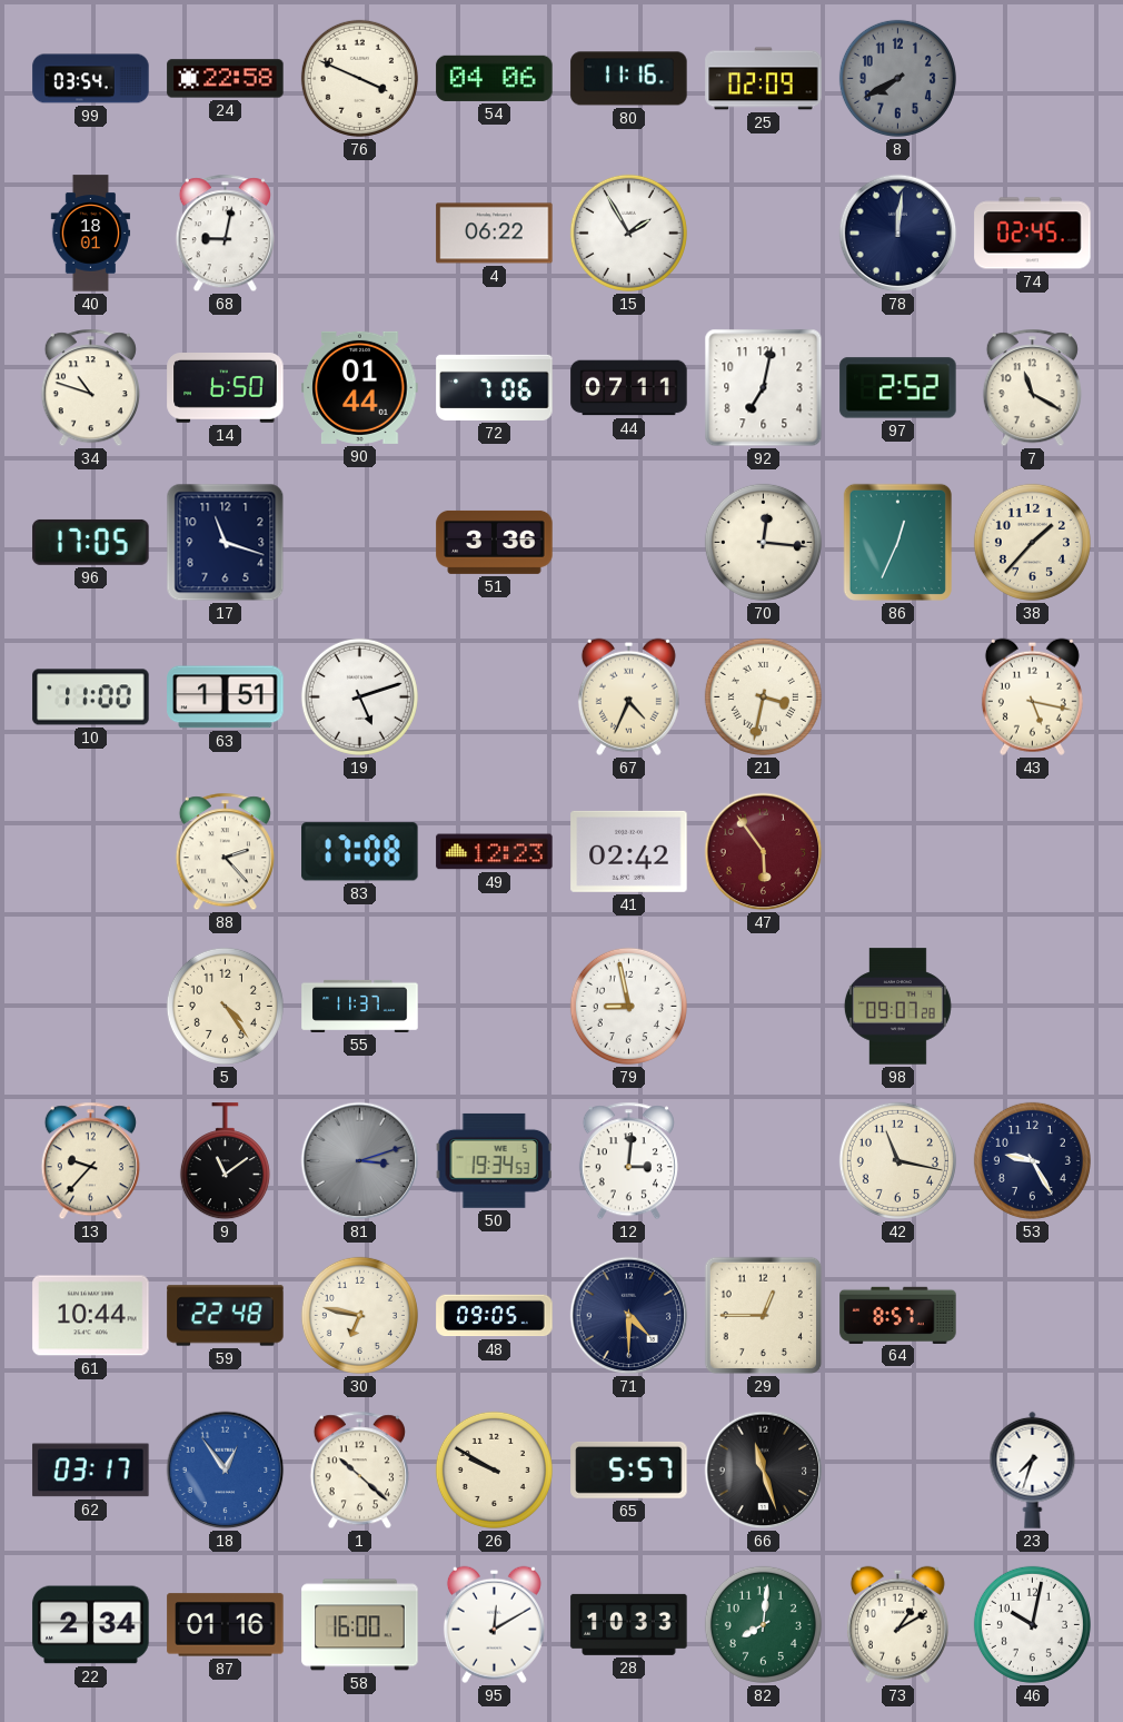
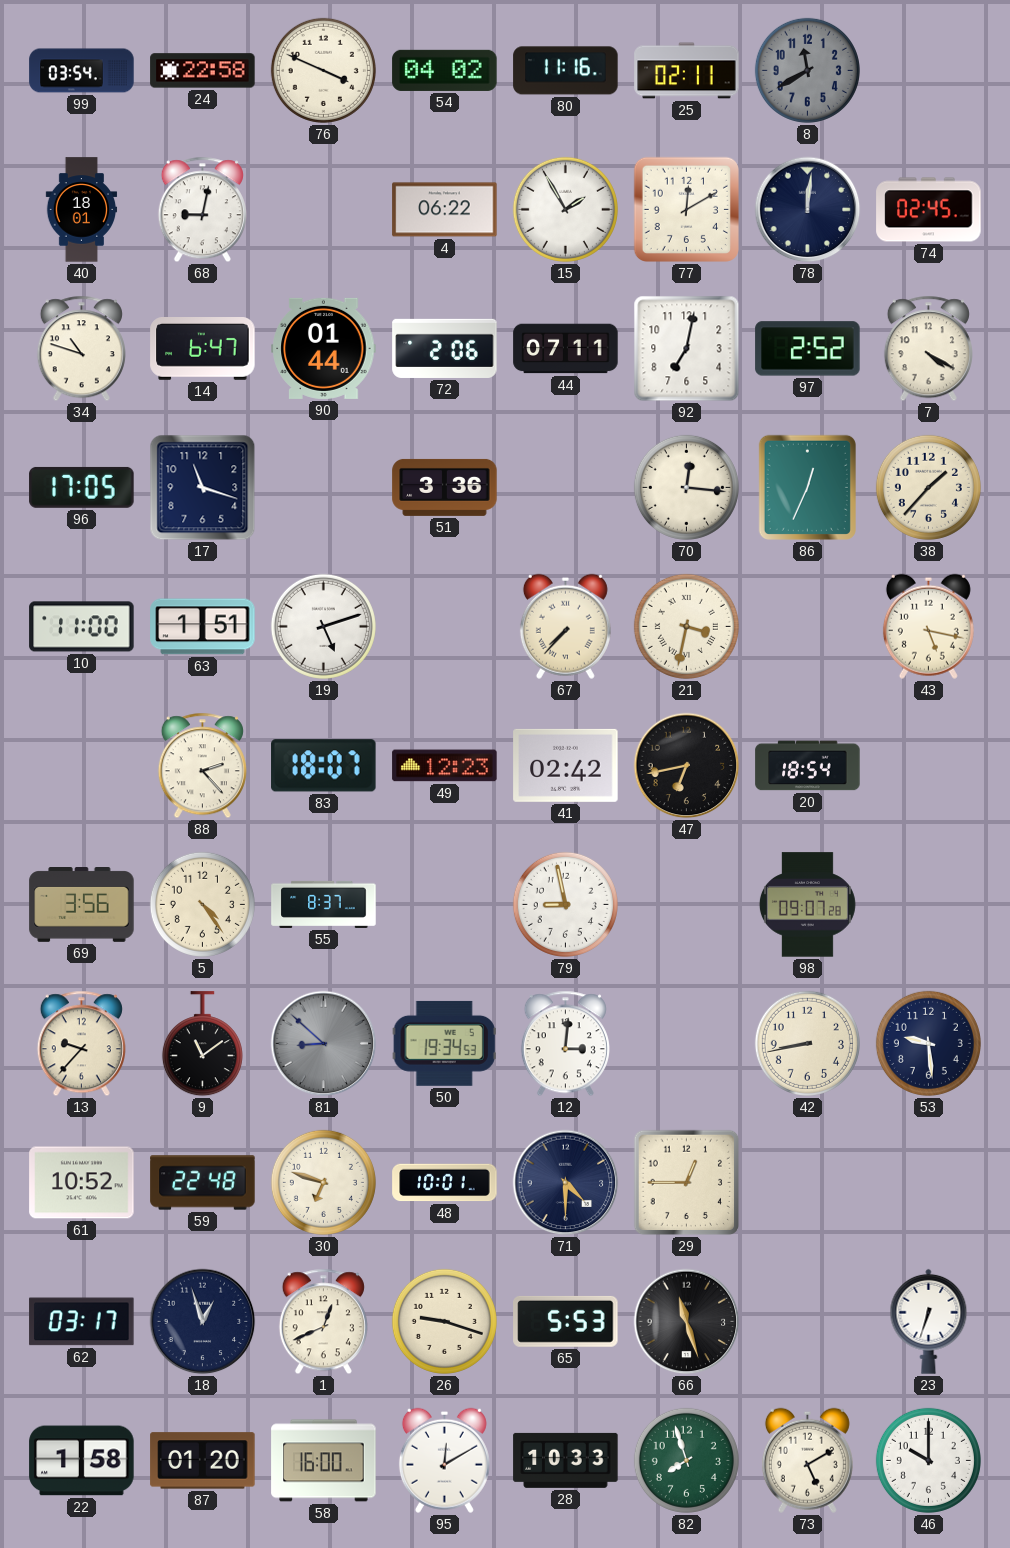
54: 04:06 -> 04:02 (445, 70)
25: 02:09 -> 02:11 (687, 71)
8: 7:40 -> 11:40 (807, 70)
77: none -> 12:10 (686, 209)
14: 6:50 -> 6:47 (203, 349)
72: 7:06 -> 2:06 (445, 348)
7: 11:20 -> 4:20 (928, 349)
67: 4:34 -> 7:37 (565, 626)
83: 17:08 -> 18:07 (324, 766)
47: 5:54 -> 6:43 (687, 766)
47 dial: burgundy -> black (687, 766)
20: none -> 18:54 (808, 766)
69: none -> 3:56 (82, 905)
55: 11:37 -> 8:37 (324, 904)
81: 3:12 -> 8:52 (324, 1044)
42: 11:17 -> 8:43 (807, 1043)
53: 9:25 -> 9:29 (928, 1043)
61: 10:44 -> 10:52 (82, 1183)
30: 6:47 -> 6:48 (323, 1182)
48: 09:05 -> 10:01 (445, 1183)
64: 8:57 -> none (898, 1315)
18: 12:54 -> 12:57 (203, 1322)
18 dial: blue -> navy (203, 1322)
1: 10:22 -> 12:41 (323, 1322)
26: 9:50 -> 9:18 (444, 1321)
65: 5:57 -> 5:53 (566, 1321)
23: 7:33 -> 6:33 (929, 1321)
22: 2:34 -> 1:58 (82, 1461)
87: 01:16 -> 01:20 (203, 1461)
82: 8:01 -> 7:57 (686, 1460)
73: 1:10 -> 5:10 (807, 1460)
46: 10:02 -> 10:00 (928, 1460)
